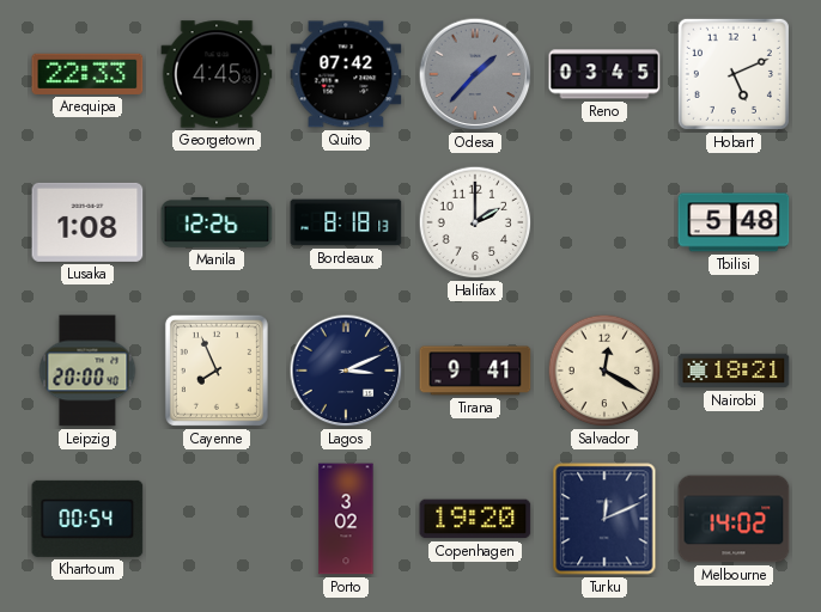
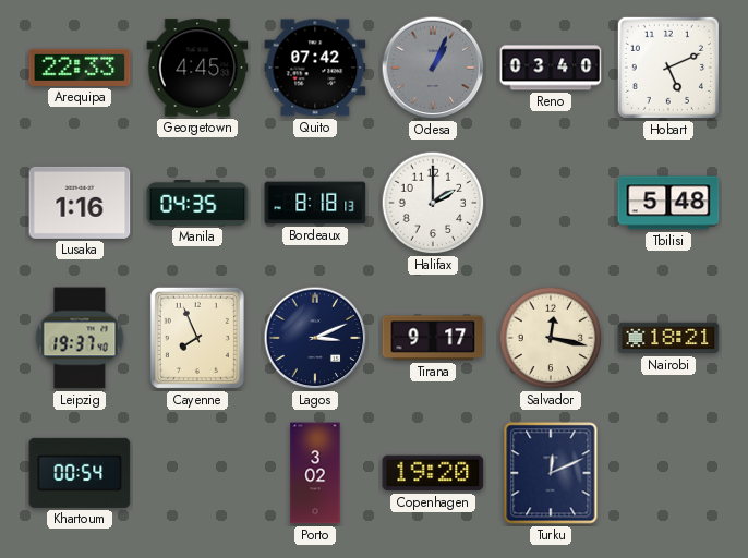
Odesa: 1:37 -> 1:04 (433, 68)
Reno: 03:45 -> 03:40 (551, 68)
Lusaka: 1:08 -> 1:16 (80, 203)
Manila: 12:26 -> 04:35 (197, 203)
Leipzig: 20:00 -> 19:37 (80, 338)
Tirana: 9:41 -> 9:17 (433, 338)
Salvador: 12:20 -> 12:17 (551, 338)
Melbourne: 14:02 -> none (734, 519)
